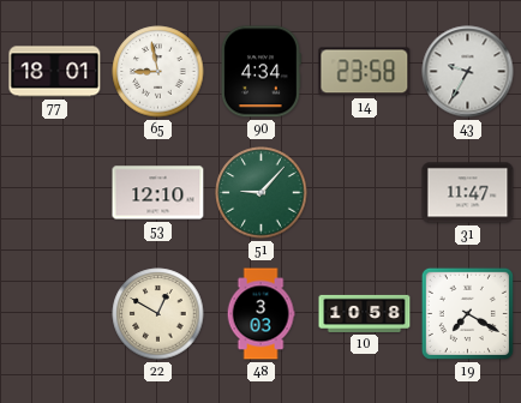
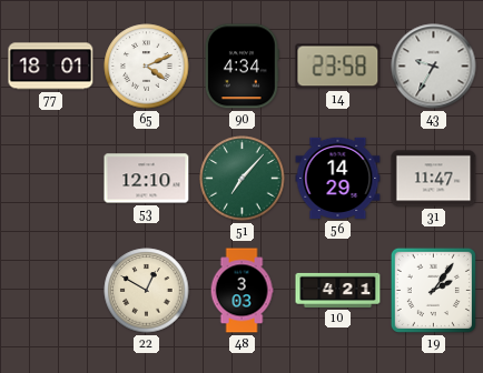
65: 8:58 -> 4:11 (147, 67)
51: 9:07 -> 7:07 (243, 179)
56: none -> 14:29 (338, 178)
10: 10:58 -> 4:21 (338, 290)
19: 7:20 -> 2:06 (433, 290)
